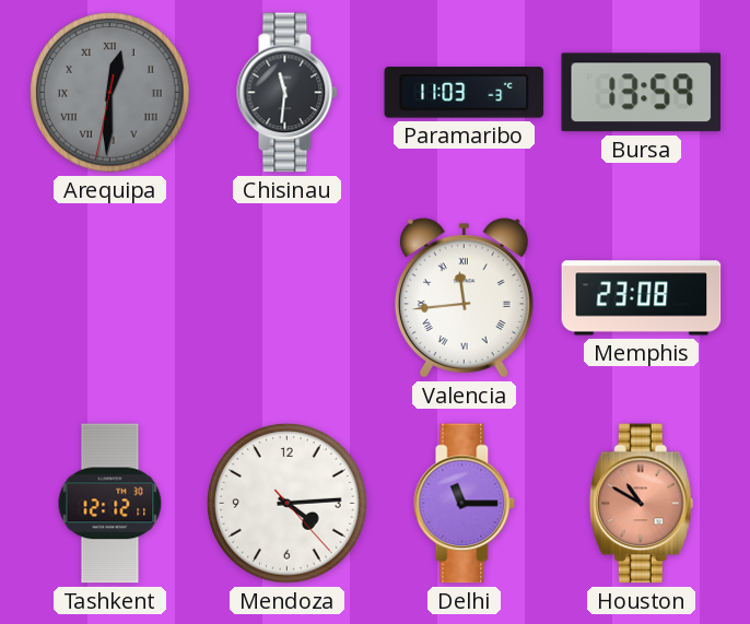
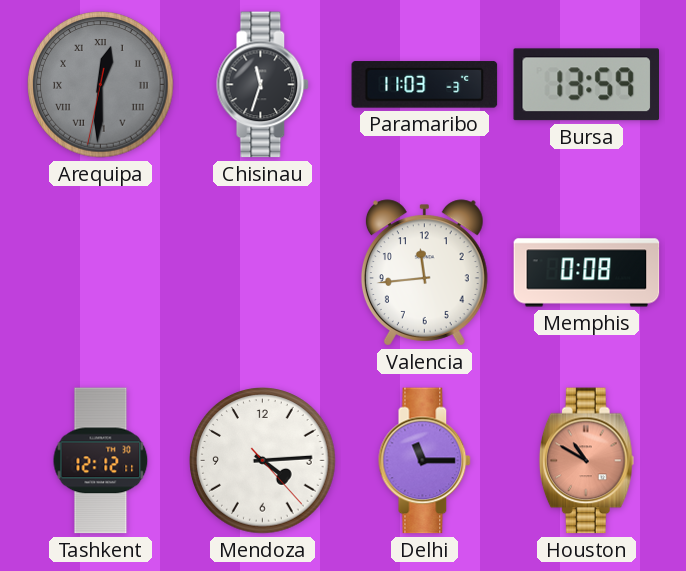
Chisinau: 11:31 -> 11:33 (263, 85)
Valencia numerals: Roman -> Arabic (424, 273)
Memphis: 23:08 -> 0:08 (587, 273)
